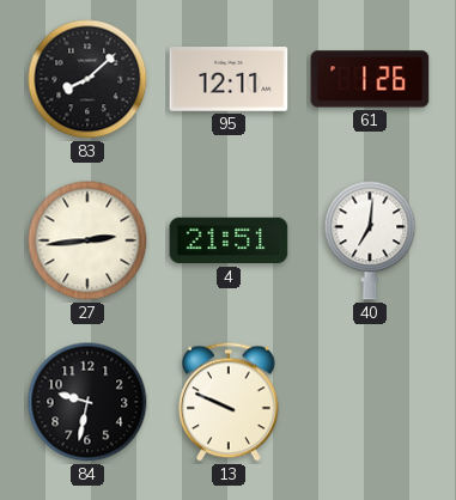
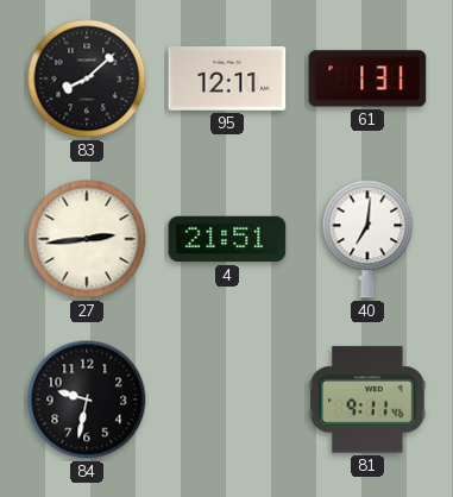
61: 1:26 -> 1:31 (367, 78)
13: 9:49 -> none (229, 402)
81: none -> 9:11 (367, 400)
